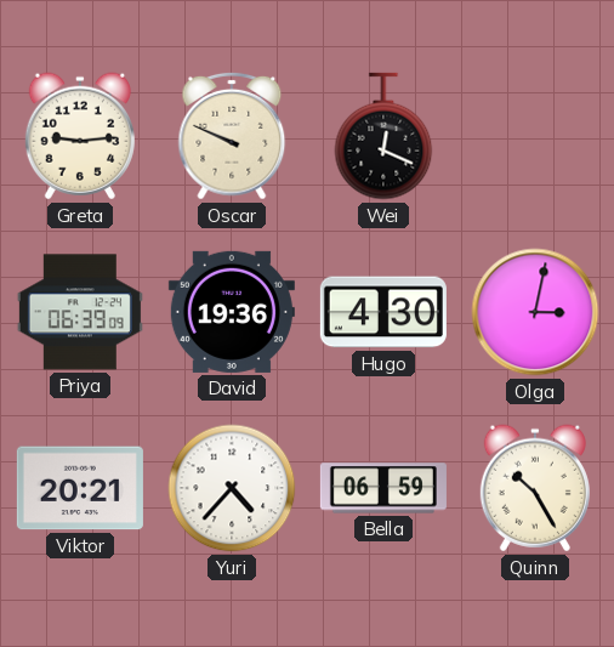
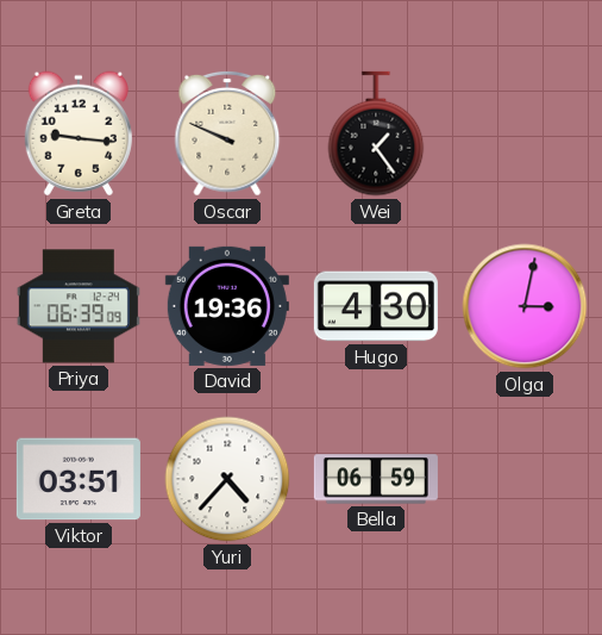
Greta: 9:14 -> 9:16 (79, 133)
Wei: 12:19 -> 1:24 (376, 133)
Viktor: 20:21 -> 03:51 (79, 479)
Quinn: 10:25 -> none (535, 488)
